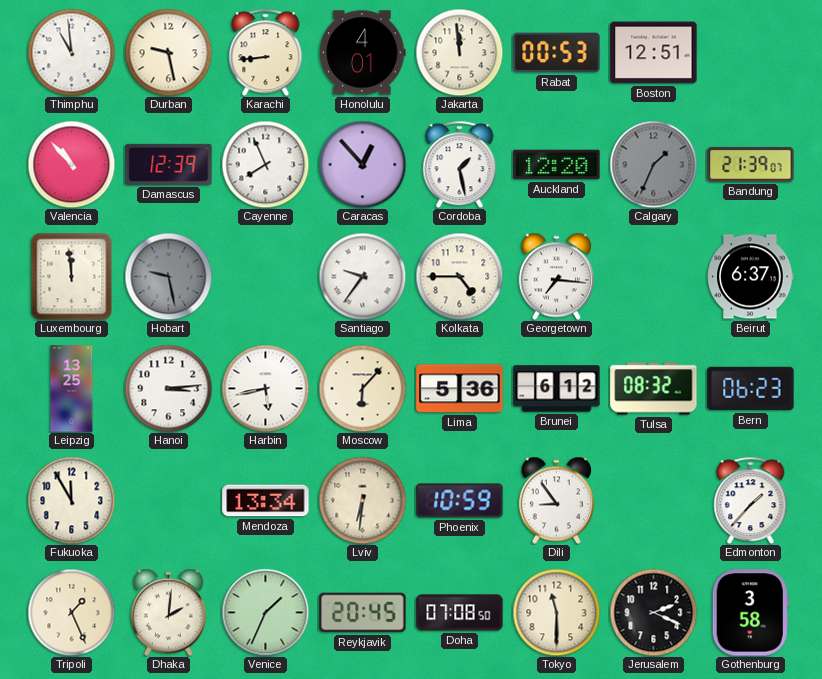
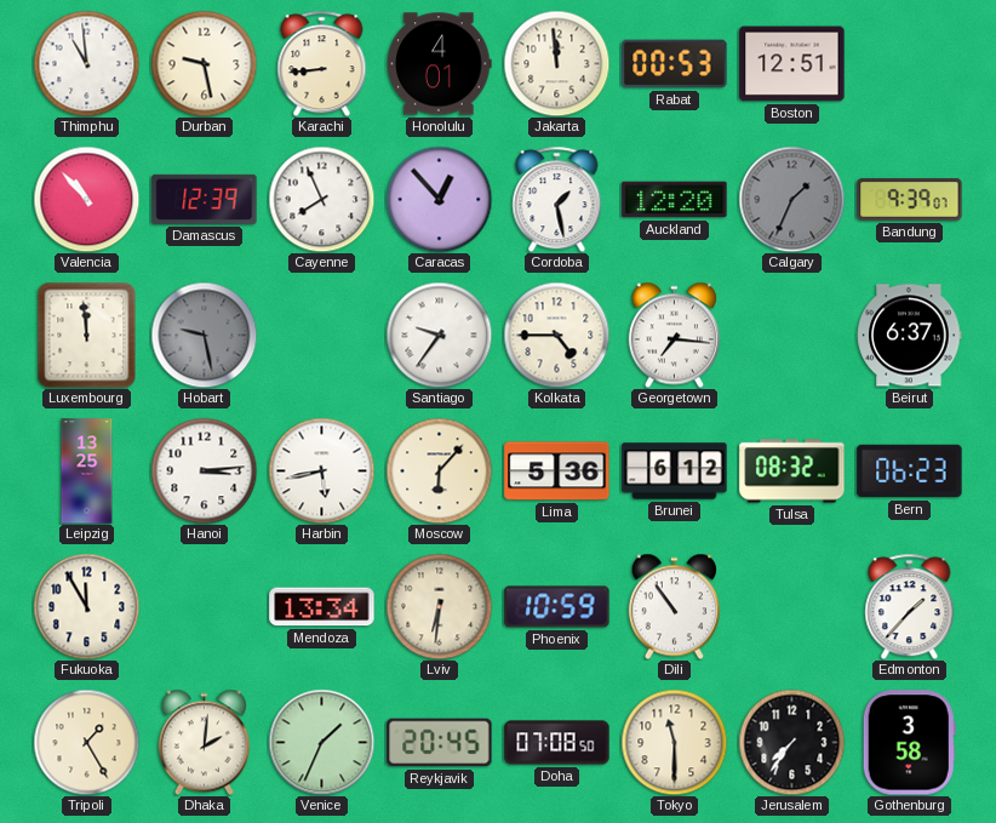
Bandung: 21:39 -> 9:39 (910, 200)
Dili: 8:54 -> 10:54 (674, 606)
Tripoli: 1:26 -> 1:25 (86, 742)
Jerusalem: 2:19 -> 7:36 (791, 742)
